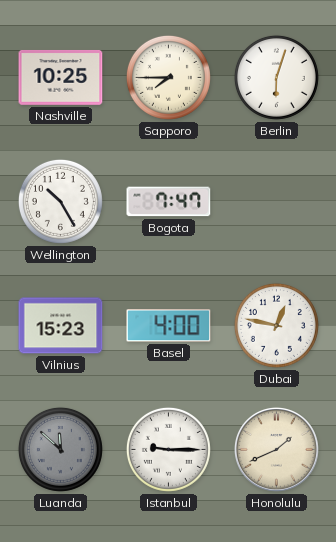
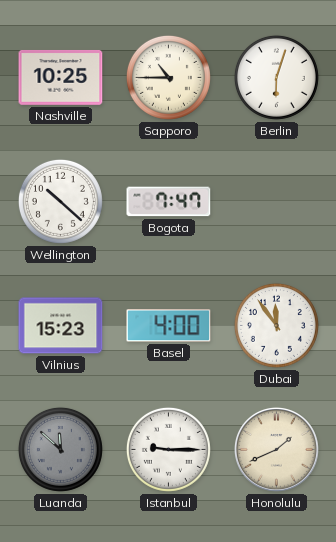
Sapporo: 7:45 -> 10:45 (168, 77)
Wellington: 10:25 -> 10:22 (60, 201)
Dubai: 12:47 -> 11:54 (276, 325)
